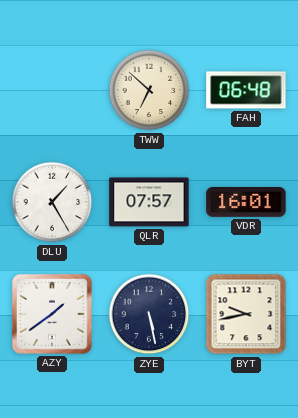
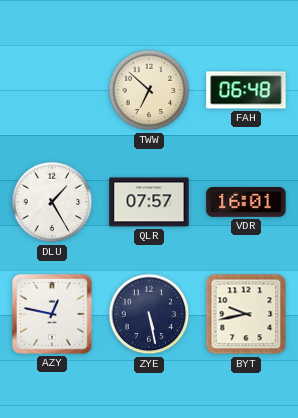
AZY: 1:39 -> 12:47 (53, 315)
